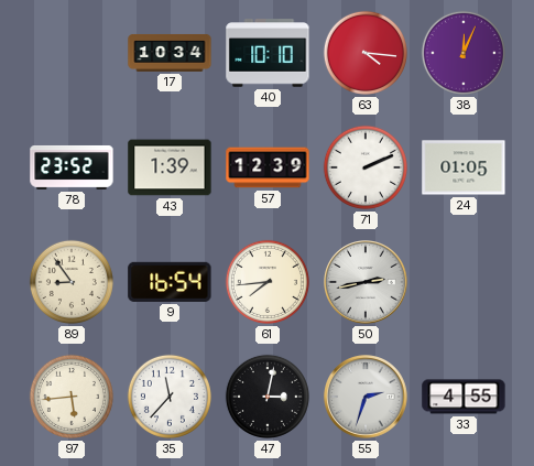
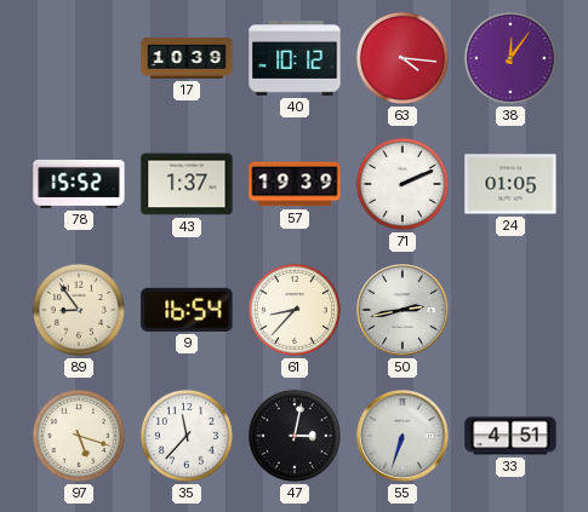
17: 10:34 -> 10:39 (187, 58)
40: 10:10 -> 10:12 (295, 58)
38: 12:04 -> 12:06 (510, 58)
78: 23:52 -> 15:52 (79, 184)
43: 1:39 -> 1:37 (187, 184)
57: 12:39 -> 19:39 (295, 184)
61: 7:44 -> 8:37 (295, 310)
97: 5:44 -> 5:18 (79, 436)
55: 2:33 -> 6:33 (403, 436)
33: 4:55 -> 4:51 (510, 436)
